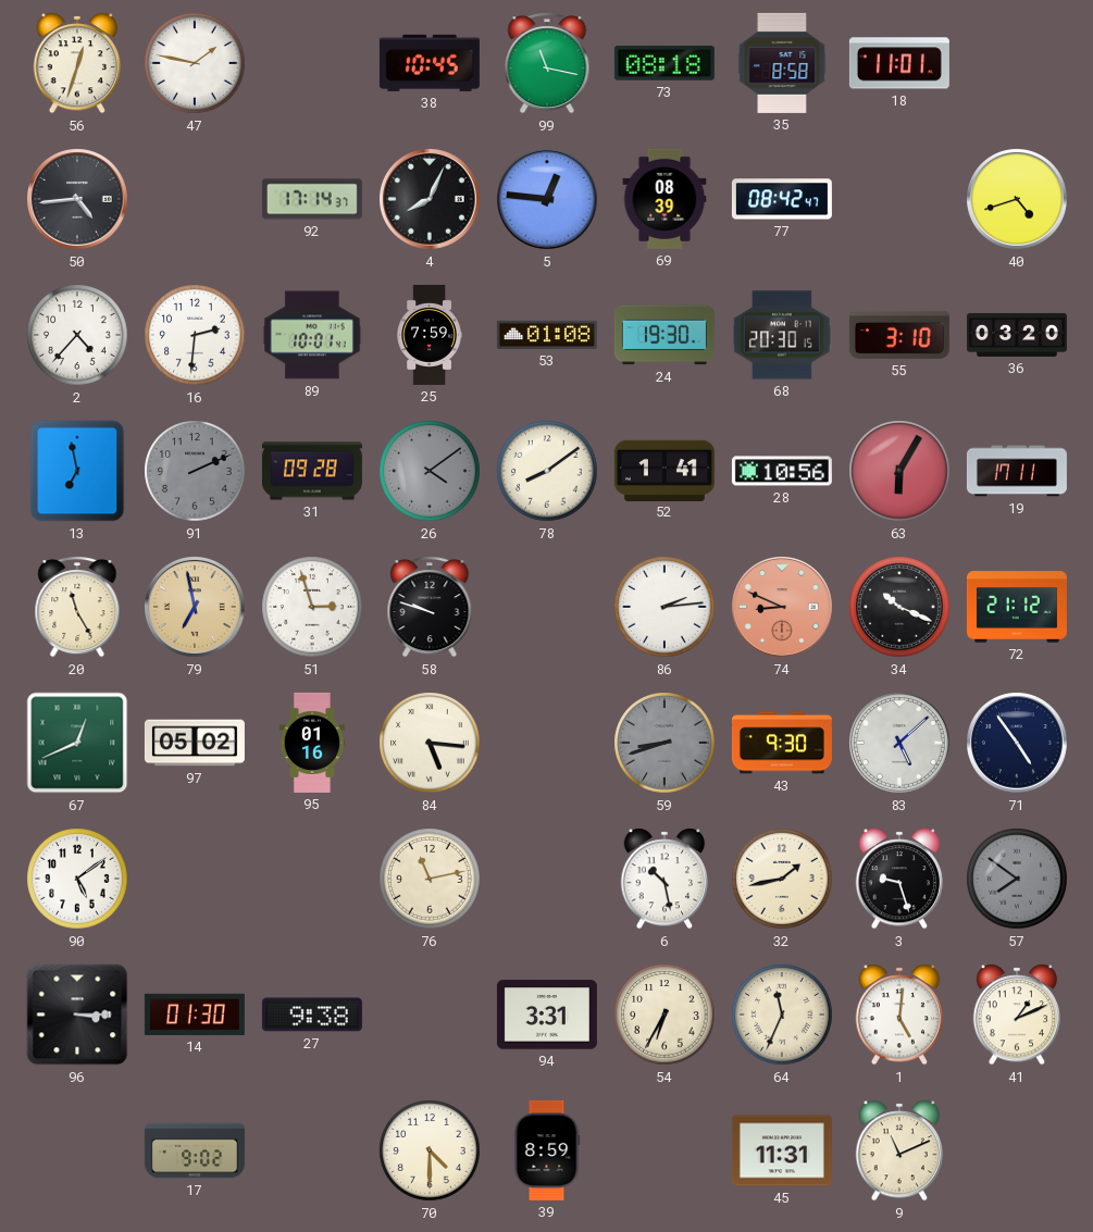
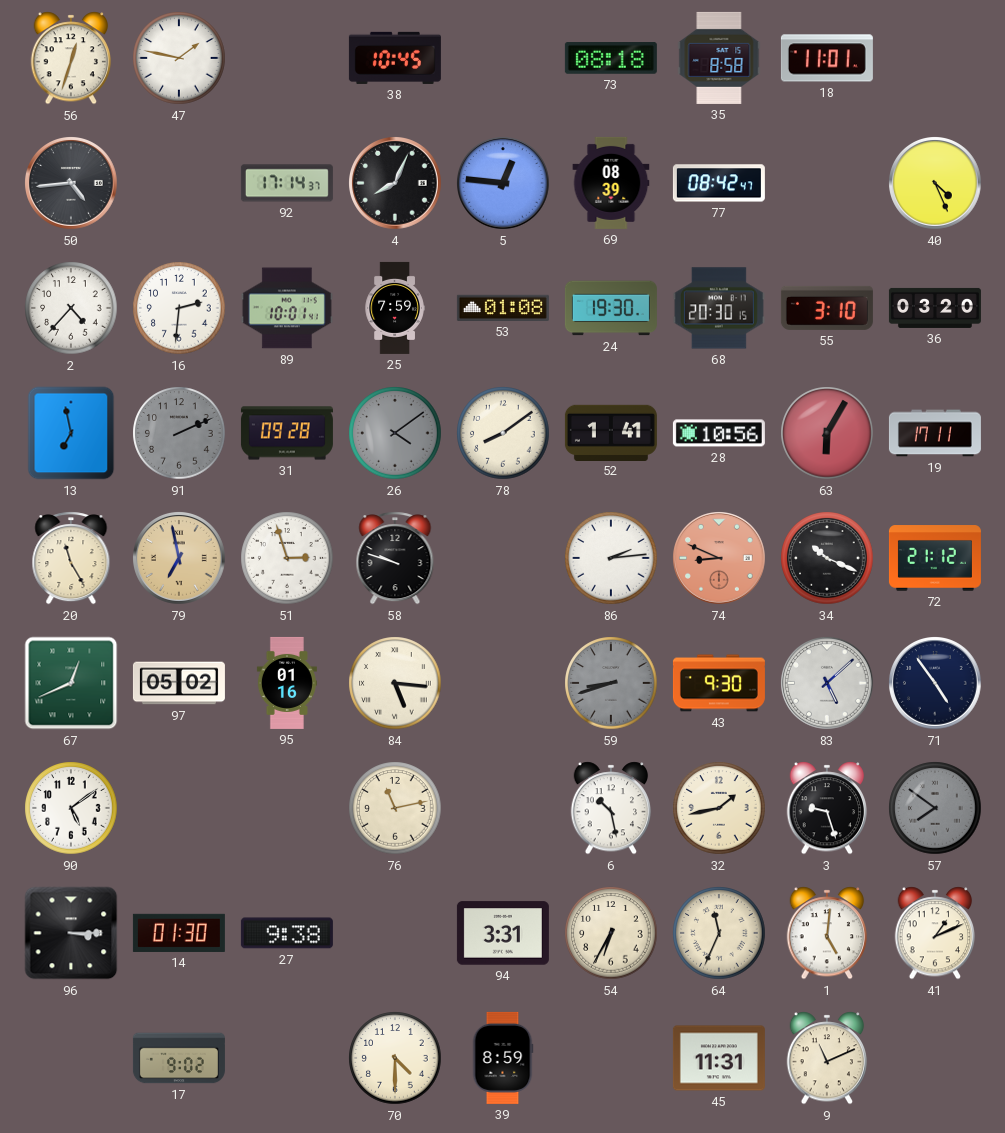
99: 11:17 -> none (547, 63)
40: 4:42 -> 4:26 (936, 184)
